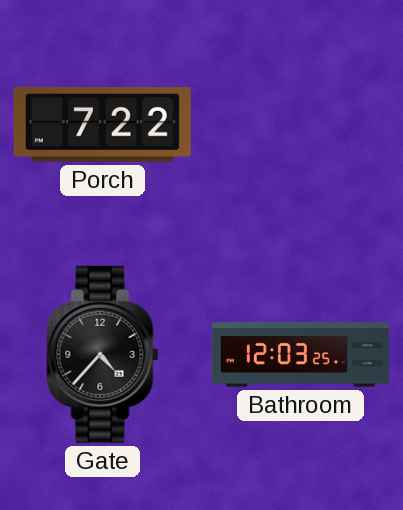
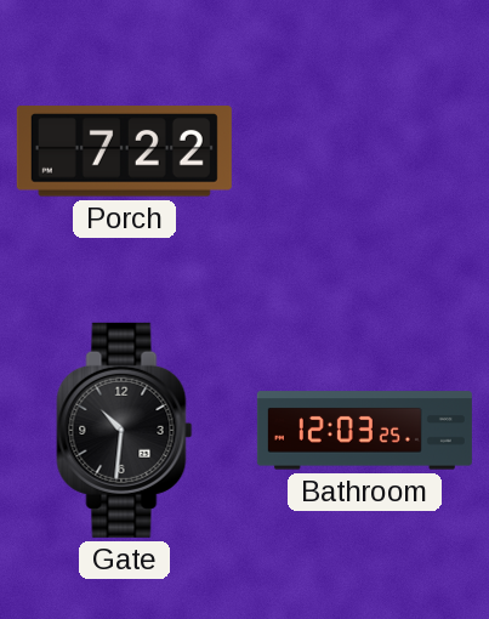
Gate: 4:37 -> 10:31 (125, 430)
